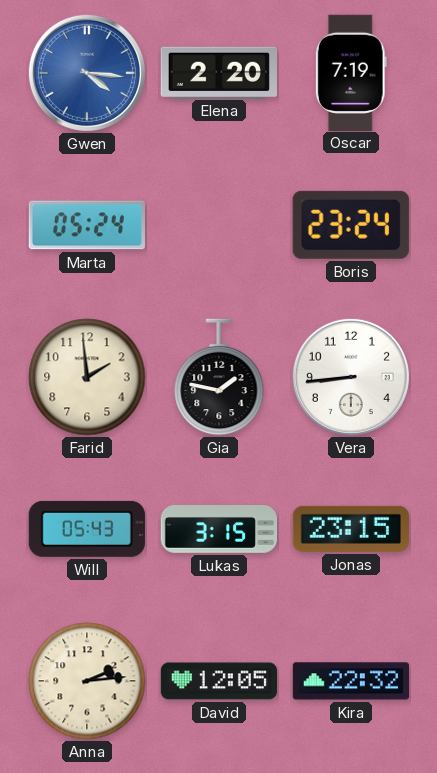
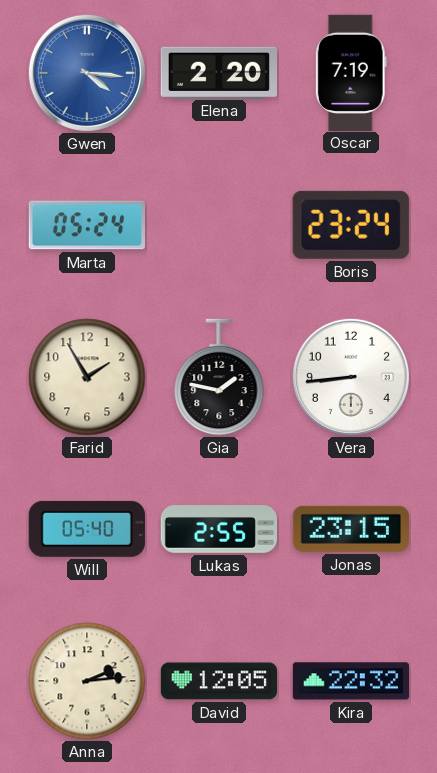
Farid: 1:59 -> 1:55 (87, 377)
Will: 05:43 -> 05:40 (87, 529)
Lukas: 3:15 -> 2:55 (219, 530)
